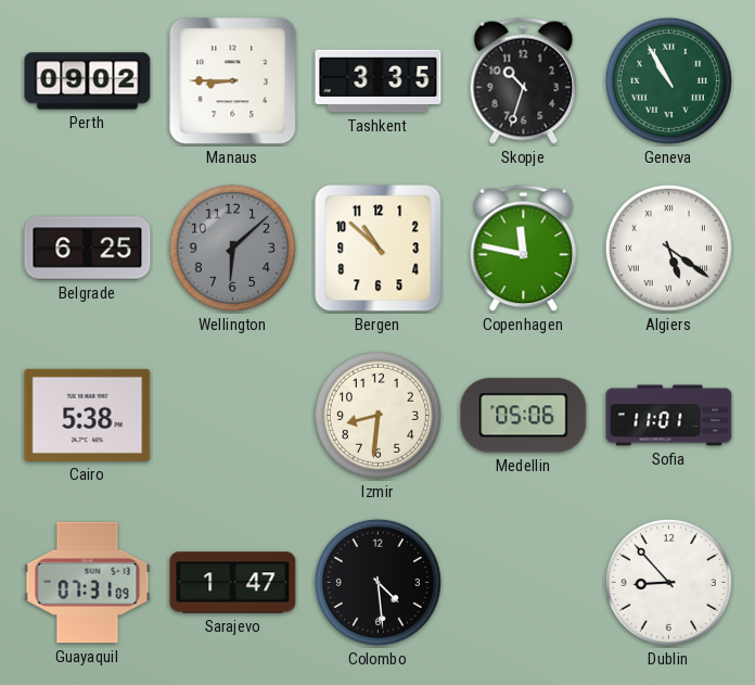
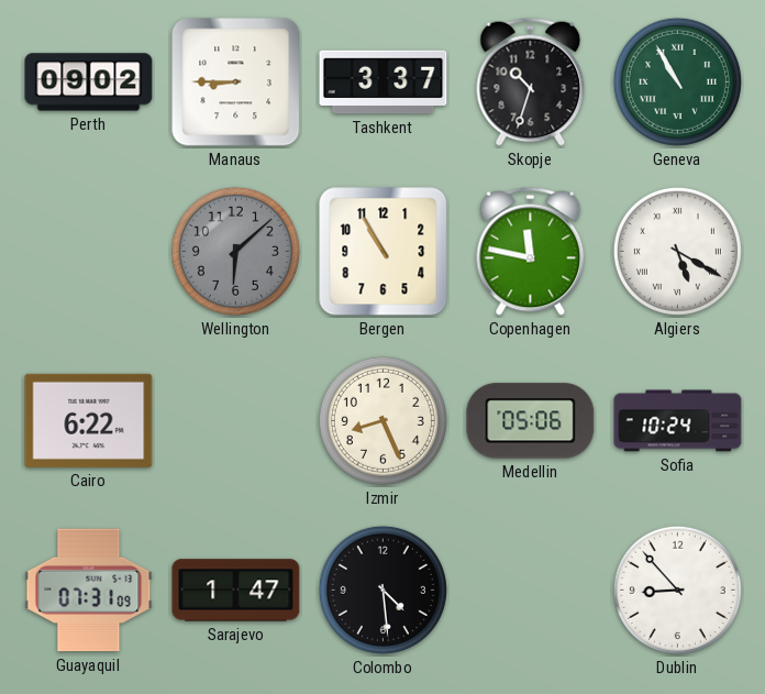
Tashkent: 3:35 -> 3:37 (384, 82)
Belgrade: 6:25 -> none (88, 249)
Bergen: 10:52 -> 10:55 (384, 252)
Algiers: 5:21 -> 5:20 (677, 251)
Cairo: 5:38 -> 6:22 (89, 420)
Izmir: 8:31 -> 8:26 (382, 420)
Sofia: 11:01 -> 10:24 (678, 421)
